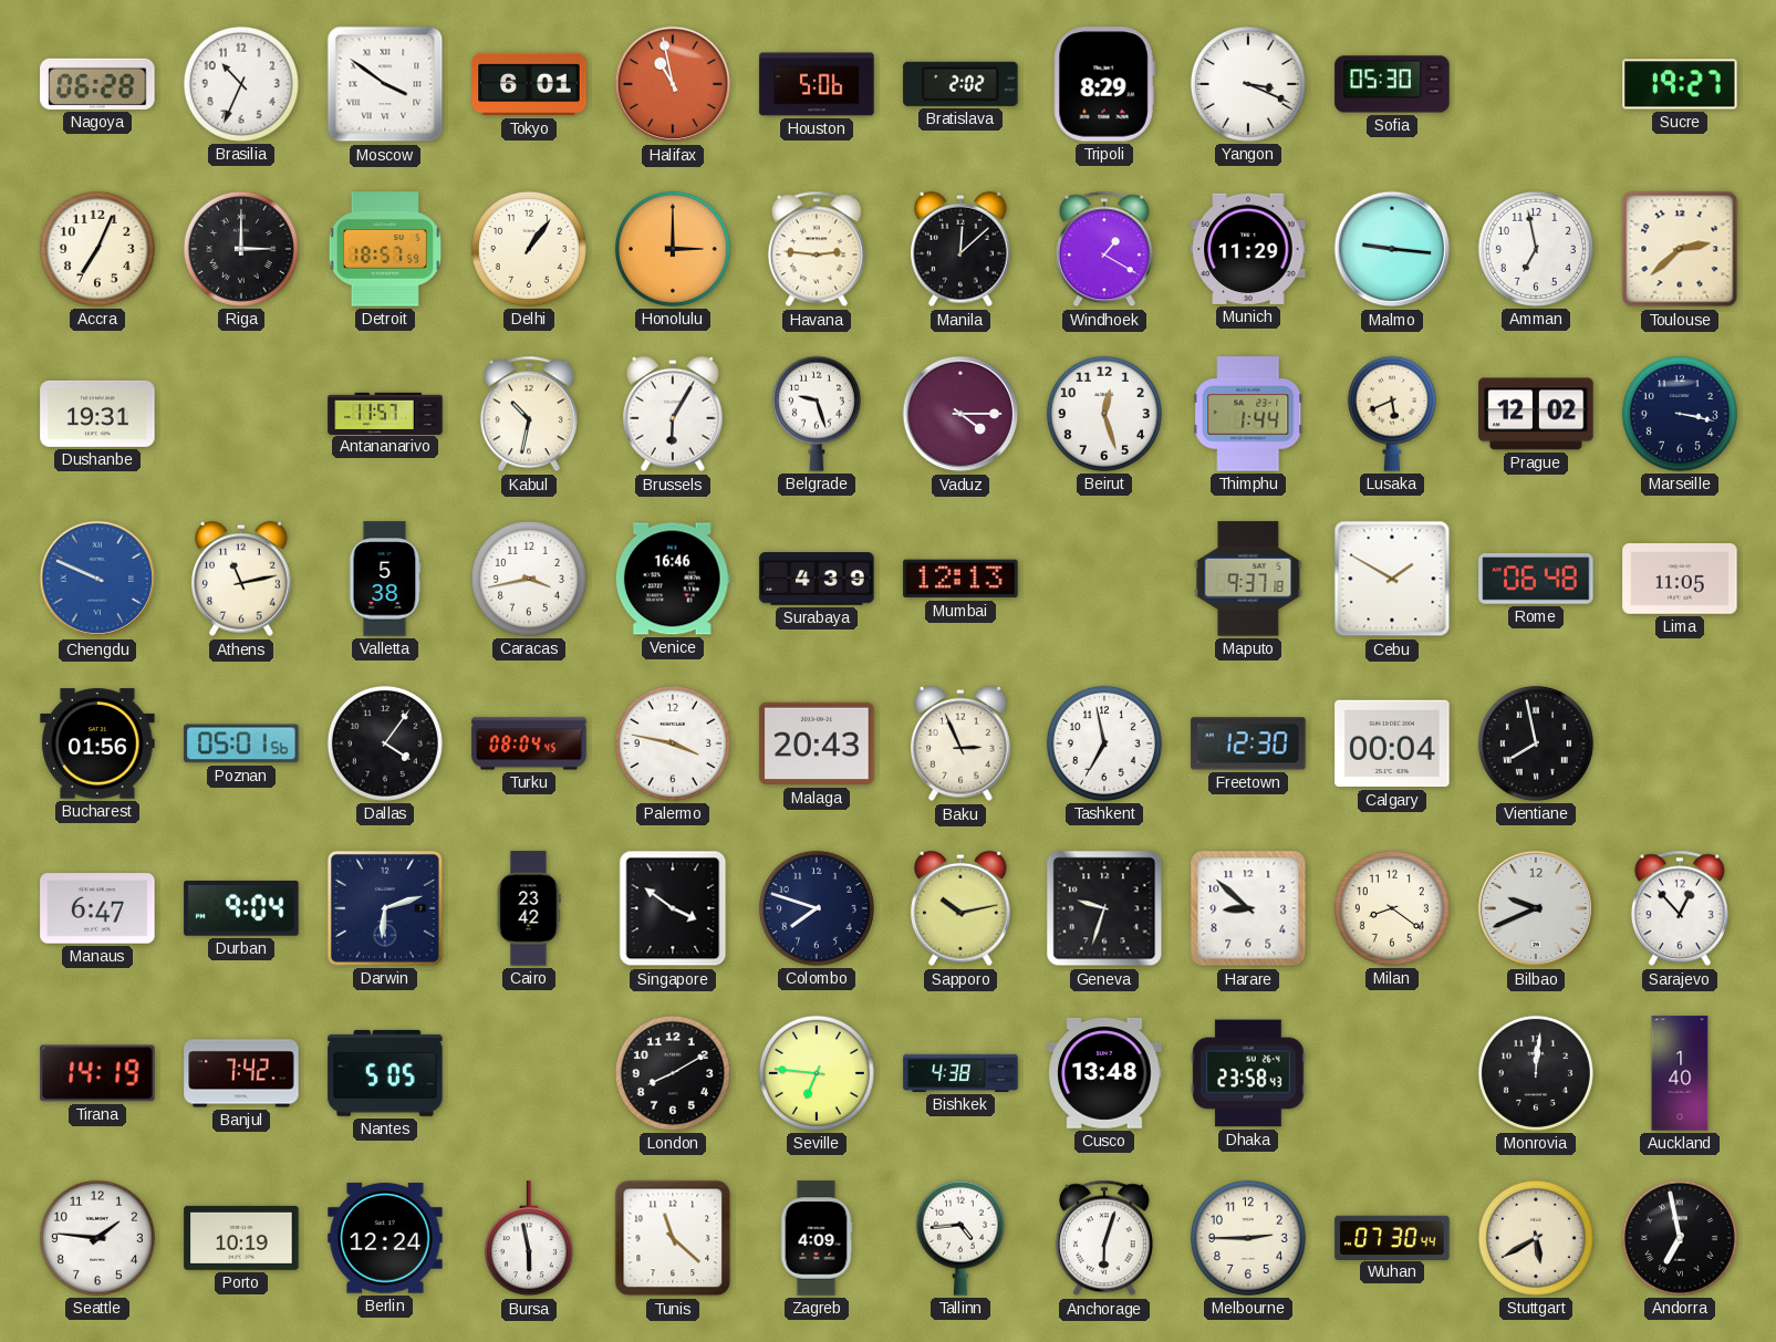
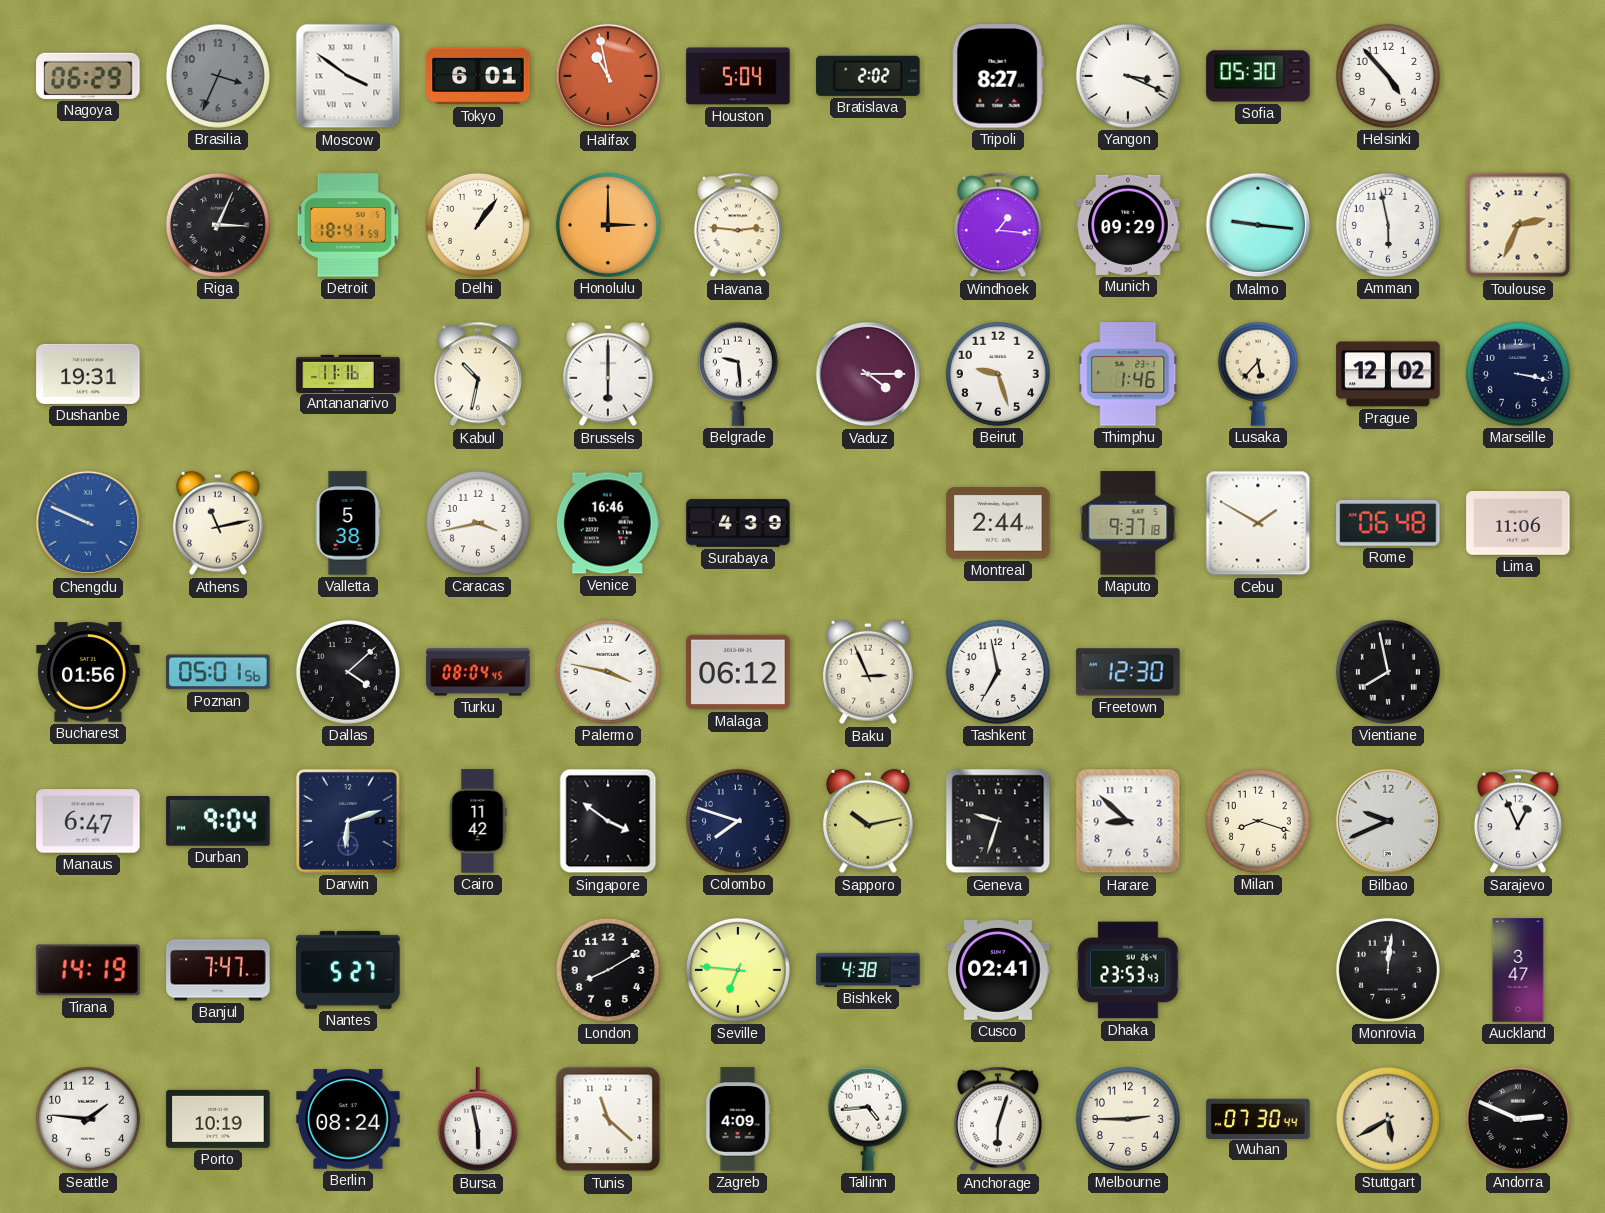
Nagoya: 06:28 -> 06:29 (88, 76)
Brasilia: 10:34 -> 3:34 (218, 76)
Brasilia dial: white -> grey (218, 76)
Houston: 5:06 -> 5:04 (738, 76)
Tripoli: 8:29 -> 8:27 (998, 76)
Helsinki: none -> 4:53 (1388, 76)
Sucre: 19:27 -> none (1680, 84)
Accra: 7:04 -> none (97, 249)
Riga: 3:00 -> 3:04 (218, 225)
Detroit: 18:57 -> 18:41 (347, 225)
Manila: 12:08 -> none (962, 249)
Windhoek: 1:20 -> 1:16 (998, 225)
Munich: 11:29 -> 09:29 (1128, 225)
Amman: 6:58 -> 5:58 (1388, 225)
Toulouse: 2:38 -> 2:34 (1518, 225)
Antananarivo: 11:57 -> 11:16 (348, 373)
Brussels: 6:05 -> 6:00 (609, 374)
Belgrade: 9:27 -> 9:29 (738, 374)
Beirut: 12:27 -> 9:27 (998, 374)
Thimphu: 1:44 -> 1:46 (1128, 374)
Lusaka: 5:41 -> 5:37 (1258, 374)
Mumbai: 12:13 -> none (960, 579)
Montreal: none -> 2:44 (998, 523)
Lima: 11:05 -> 11:06 (1518, 524)
Dallas: 4:06 -> 4:08 (348, 672)
Malaga: 20:43 -> 06:12 (738, 672)
Calgary: 00:04 -> none (1392, 743)
Cairo: 23:42 -> 11:42 (478, 821)
Milan: 8:21 -> 8:18 (1258, 821)
Sarajevo: 12:53 -> 12:56 (1518, 821)
Banjul: 7:42 -> 7:47 (218, 970)
Nantes: 5:05 -> 5:27 (348, 970)
Cusco: 13:48 -> 02:41 (998, 970)
Dhaka: 23:58 -> 23:53 (1128, 970)
Auckland: 1:40 -> 3:47 (1518, 970)
Berlin: 12:24 -> 08:24 (348, 1119)
Andorra: 6:58 -> 2:49 (1518, 1119)
